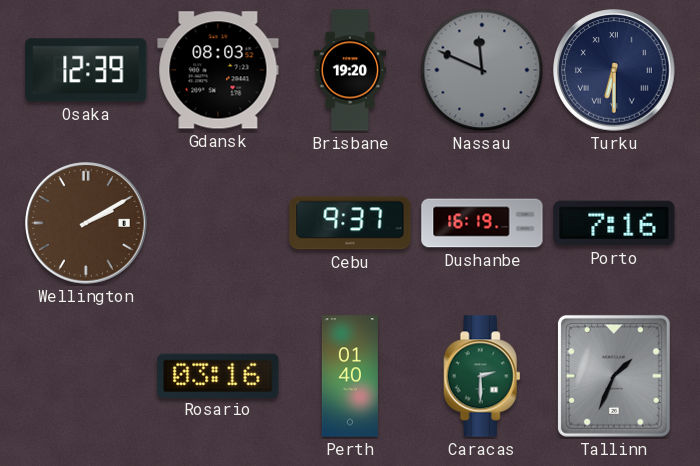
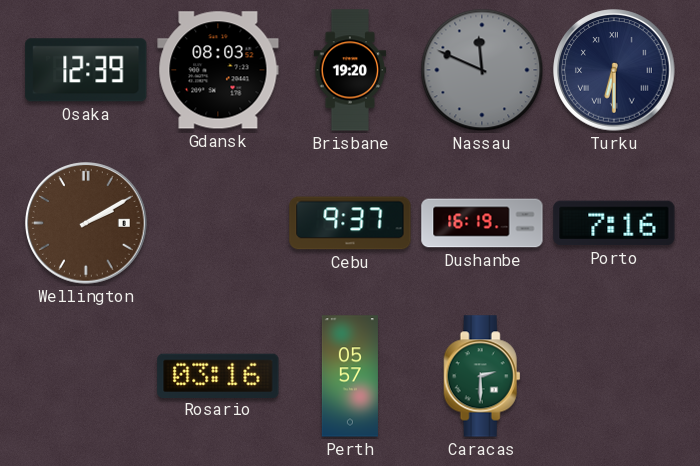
Perth: 01:40 -> 05:57 (350, 376)
Tallinn: 1:34 -> none (614, 376)
